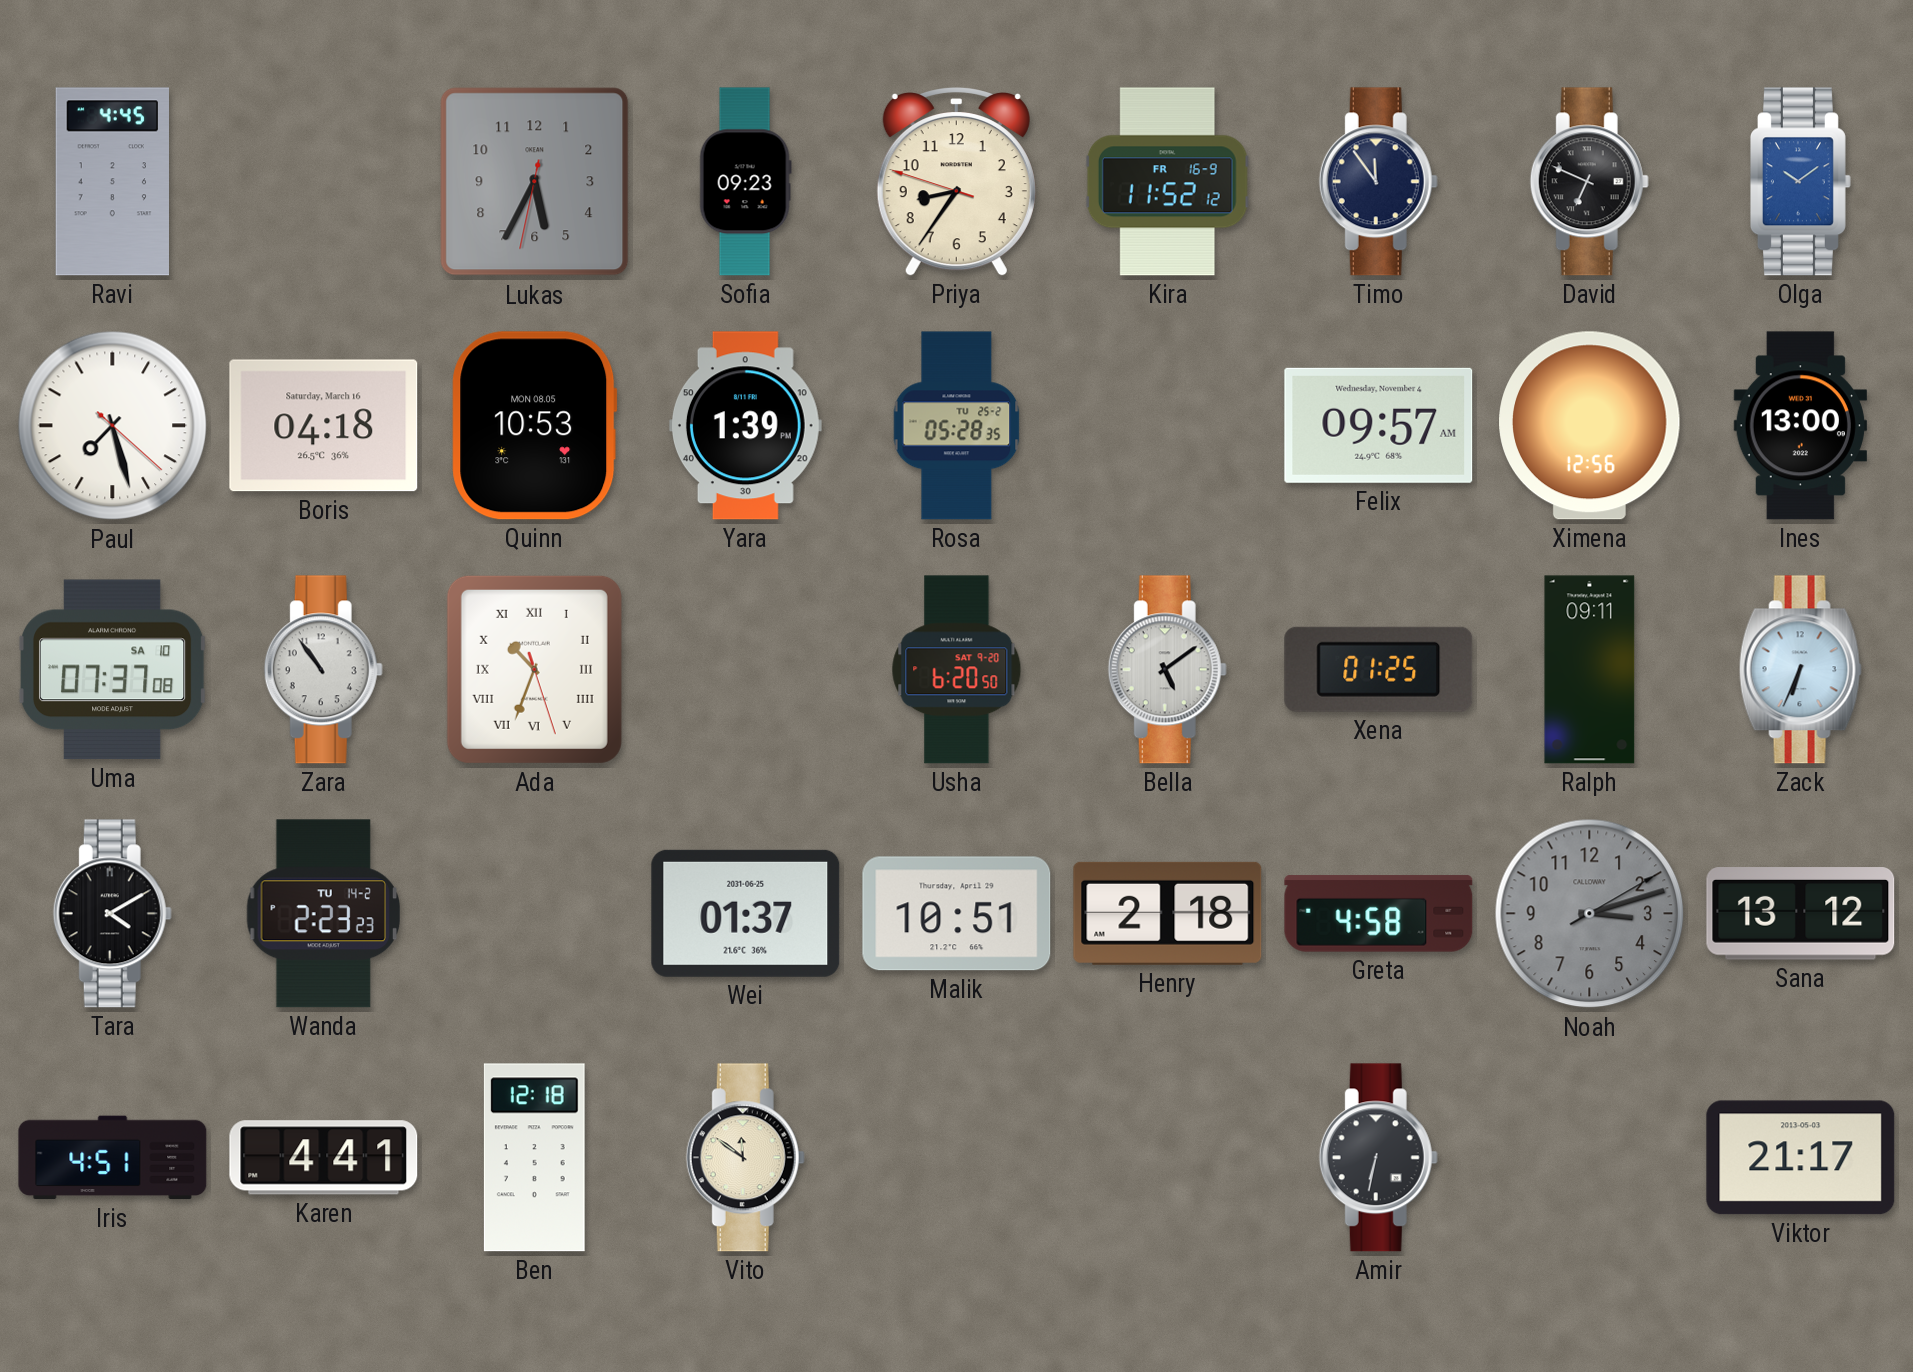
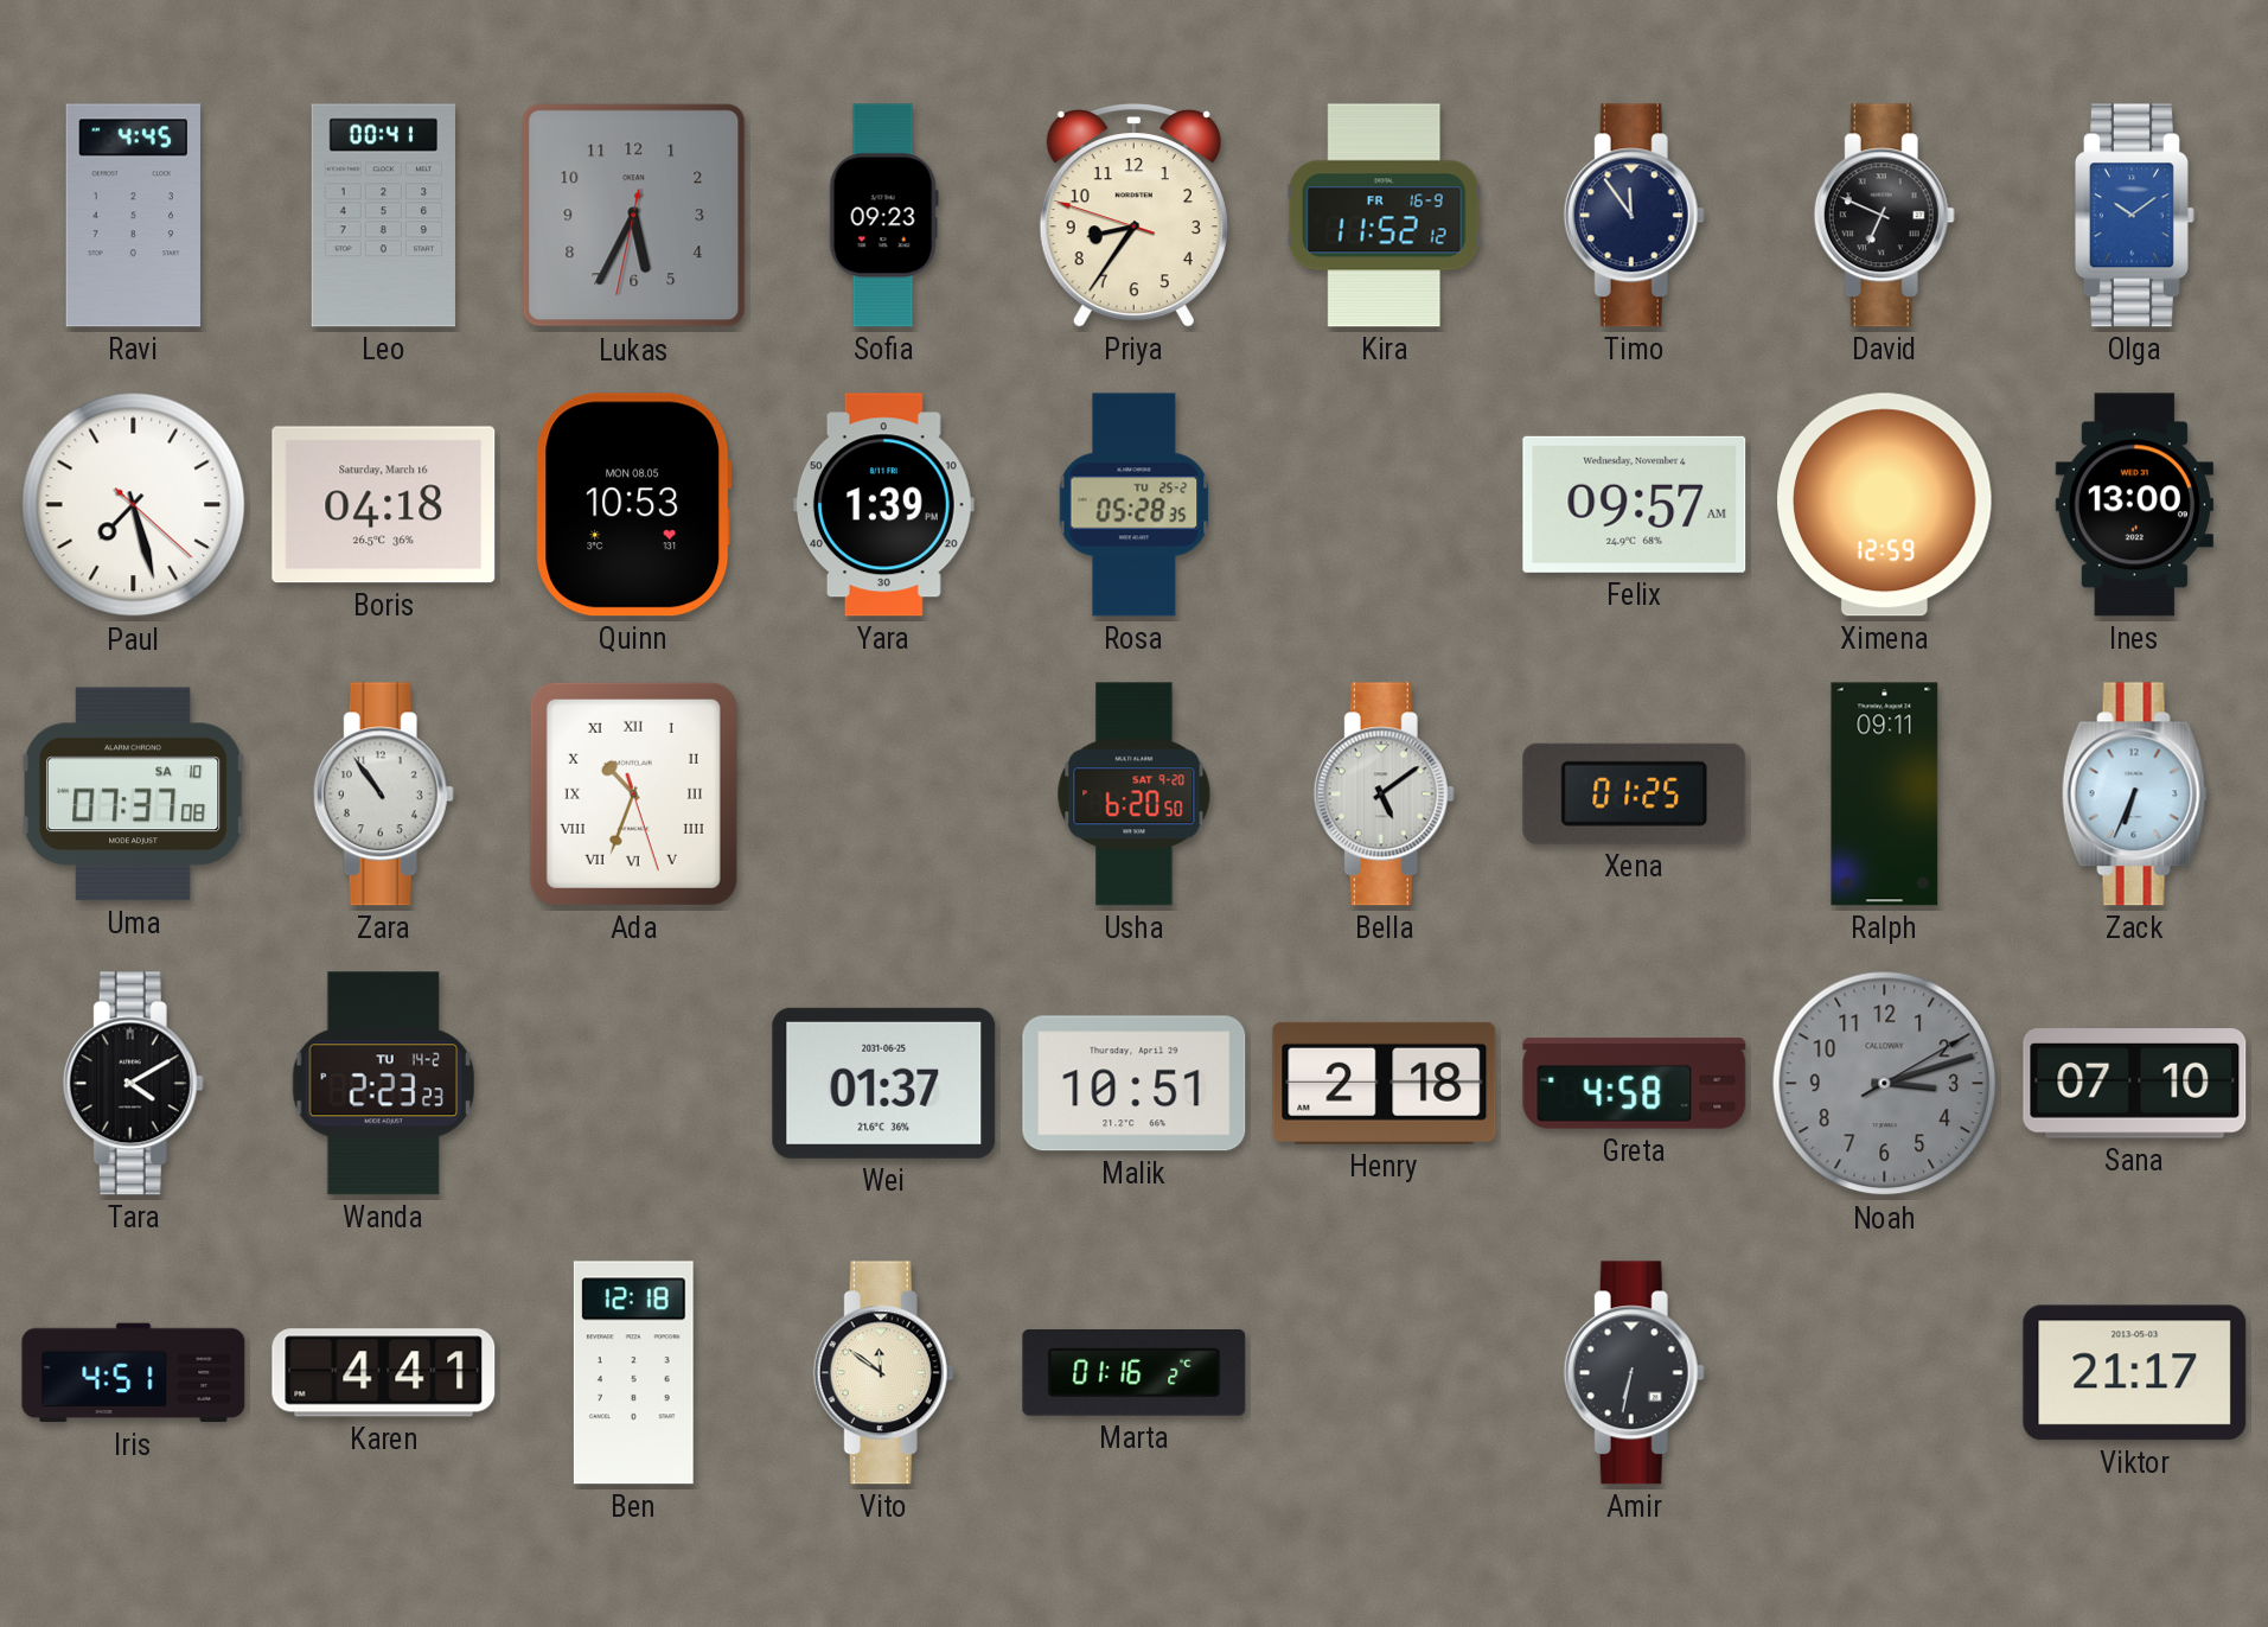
Leo: none -> 00:41 (383, 216)
Ximena: 12:56 -> 12:59 (1885, 505)
Sana: 13:12 -> 07:10 (2135, 1084)
Marta: none -> 01:16 (1135, 1373)
